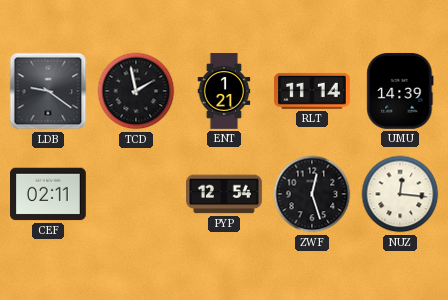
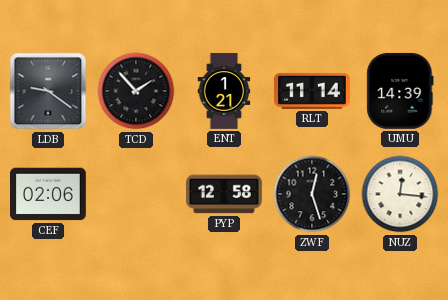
TCD: 1:58 -> 1:53 (136, 91)
CEF: 02:11 -> 02:06 (49, 194)
PYP: 12:54 -> 12:58 (225, 194)
